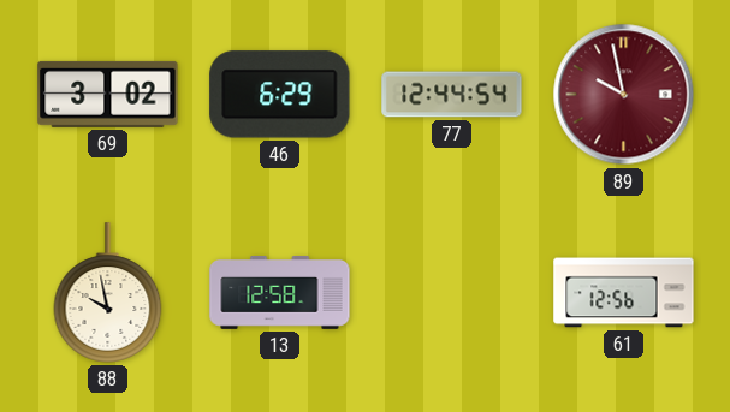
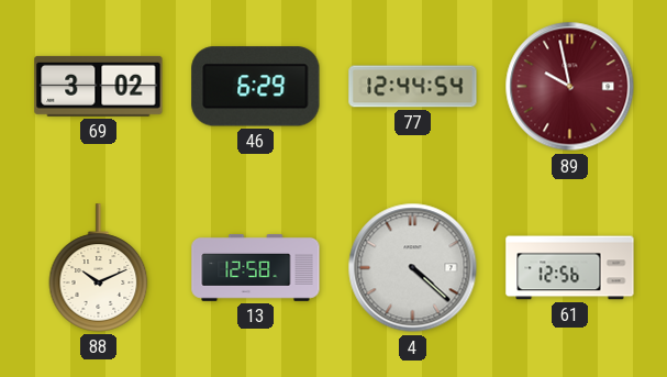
88: 9:58 -> 10:11 (99, 268)
4: none -> 4:22 (413, 268)
